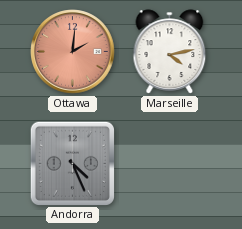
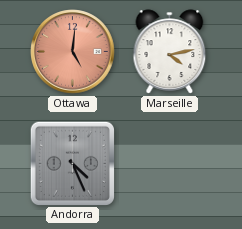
Ottawa: 2:01 -> 5:01 (73, 52)
